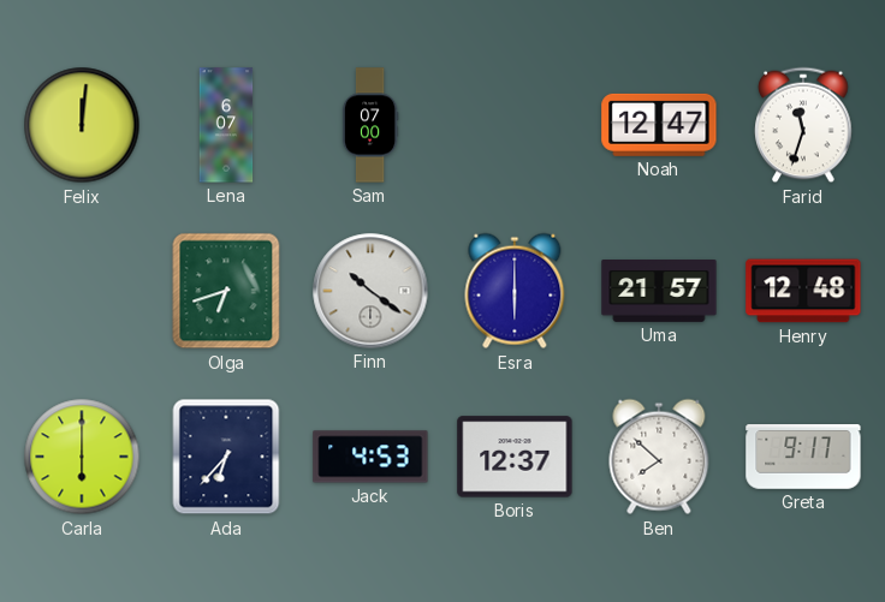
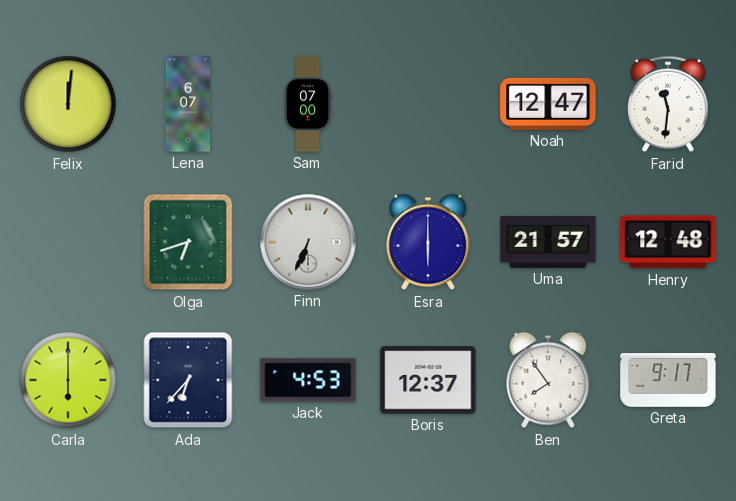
Farid: 11:33 -> 11:31 (668, 104)
Finn: 10:21 -> 6:34 (308, 242)
Ben: 7:52 -> 7:54 (548, 380)
